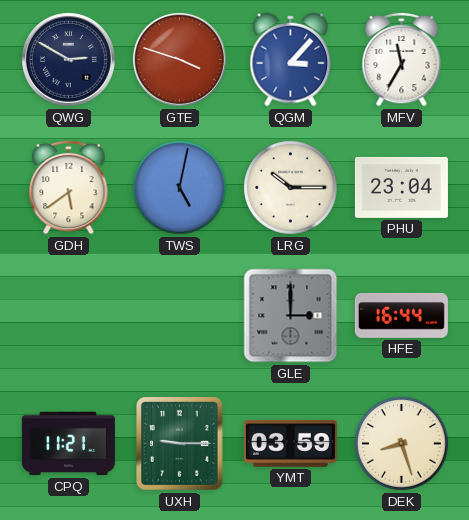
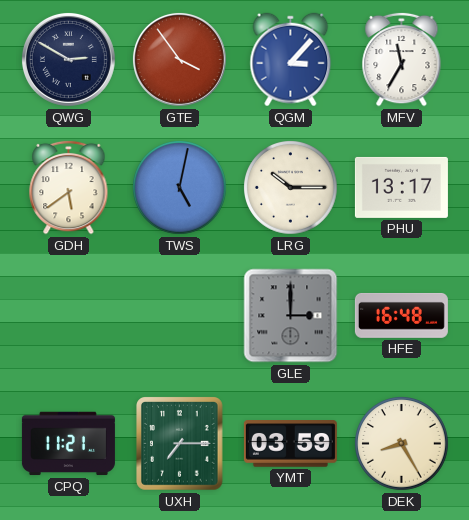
GTE: 3:48 -> 3:54 (179, 59)
PHU: 23:04 -> 13:17 (401, 187)
HFE: 16:44 -> 16:48 (401, 315)
UXH: 9:15 -> 7:15 (180, 444)
DEK: 8:27 -> 8:25 (402, 444)
